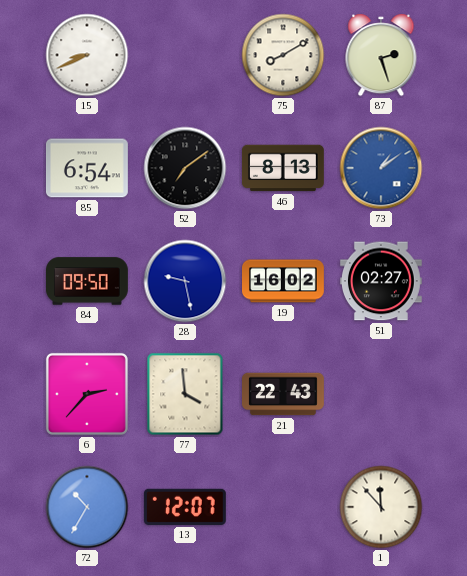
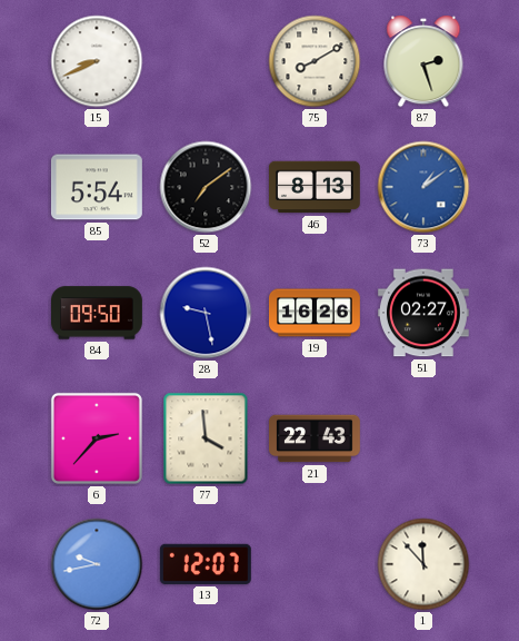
85: 6:54 -> 5:54 (97, 187)
19: 16:02 -> 16:26 (316, 313)
72: 10:35 -> 9:43 (97, 564)
